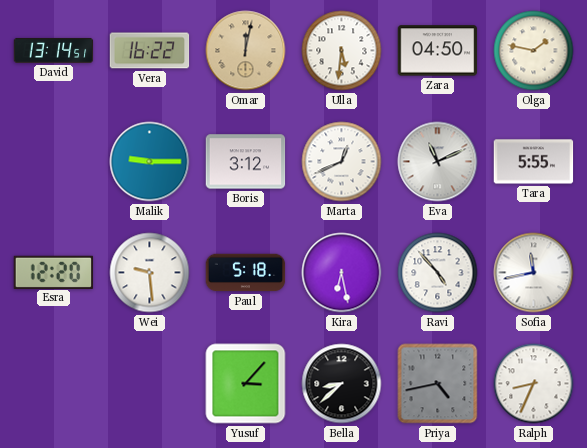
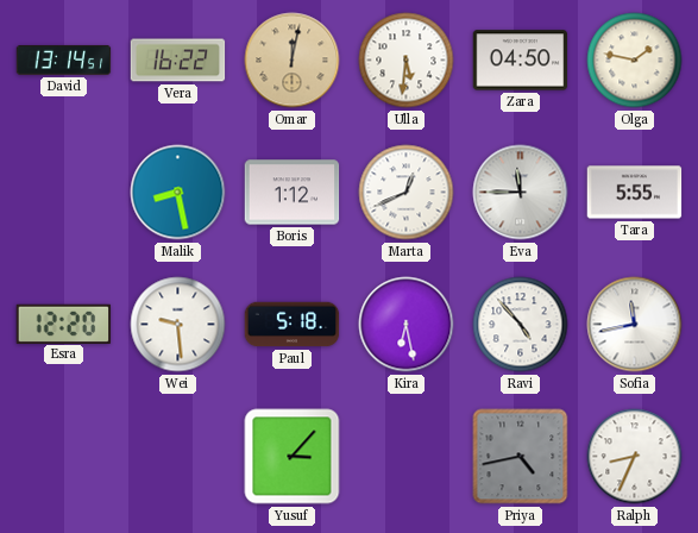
Malik: 9:15 -> 8:28 (178, 193)
Boris: 3:12 -> 1:12 (293, 193)
Eva: 11:11 -> 11:45 (521, 193)
Bella: 8:38 -> none (342, 384)
